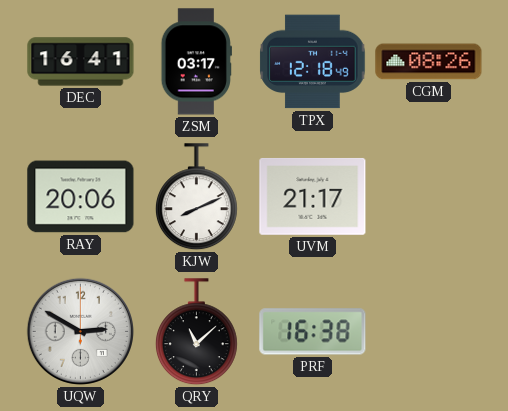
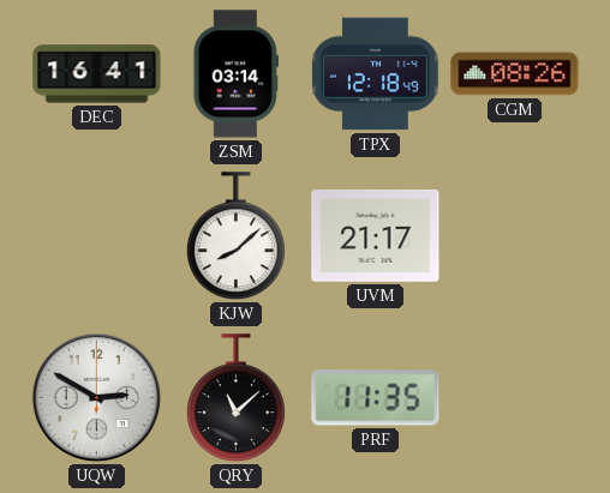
ZSM: 03:17 -> 03:14 (235, 74)
RAY: 20:06 -> none (81, 197)
KJW: 8:11 -> 8:08 (235, 236)
PRF: 16:38 -> 11:35 (376, 398)
